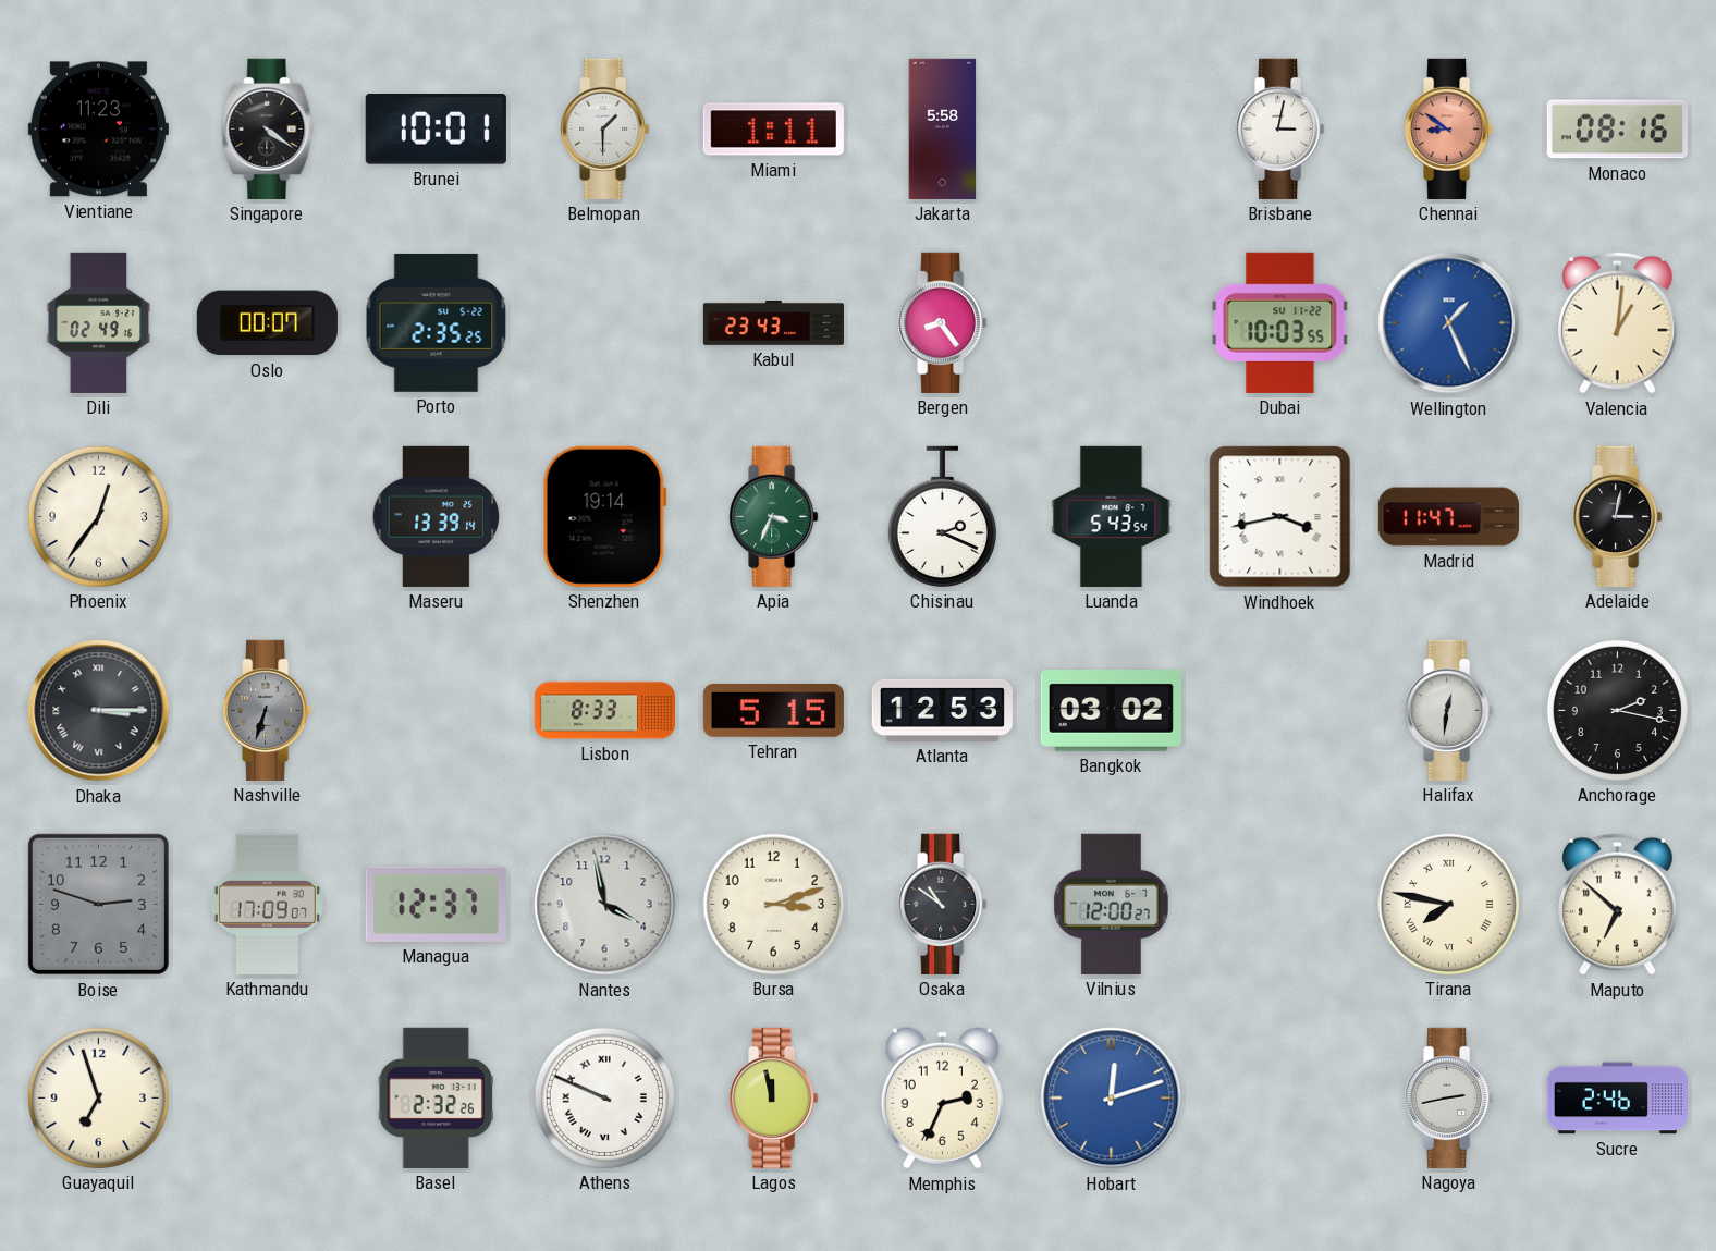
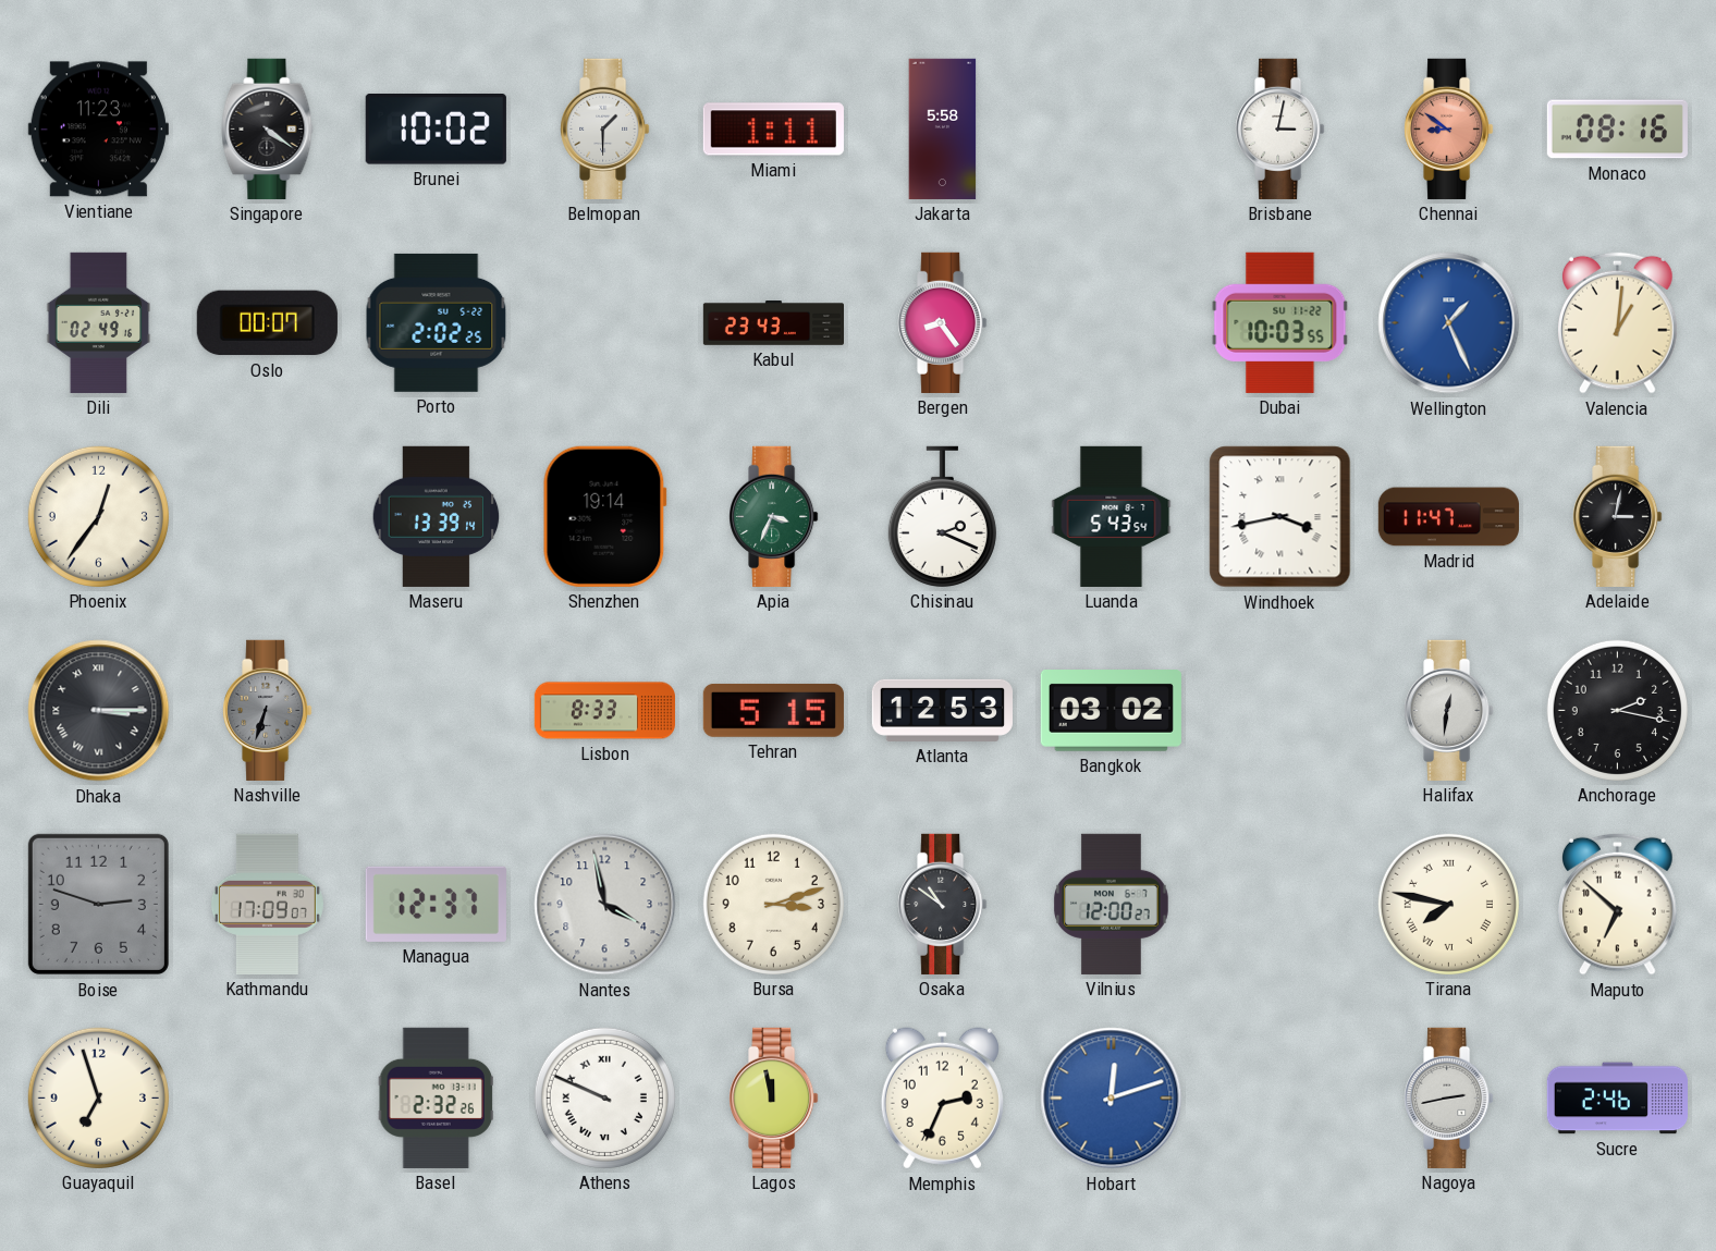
Brunei: 10:01 -> 10:02 (436, 130)
Porto: 2:35 -> 2:02 (437, 322)
